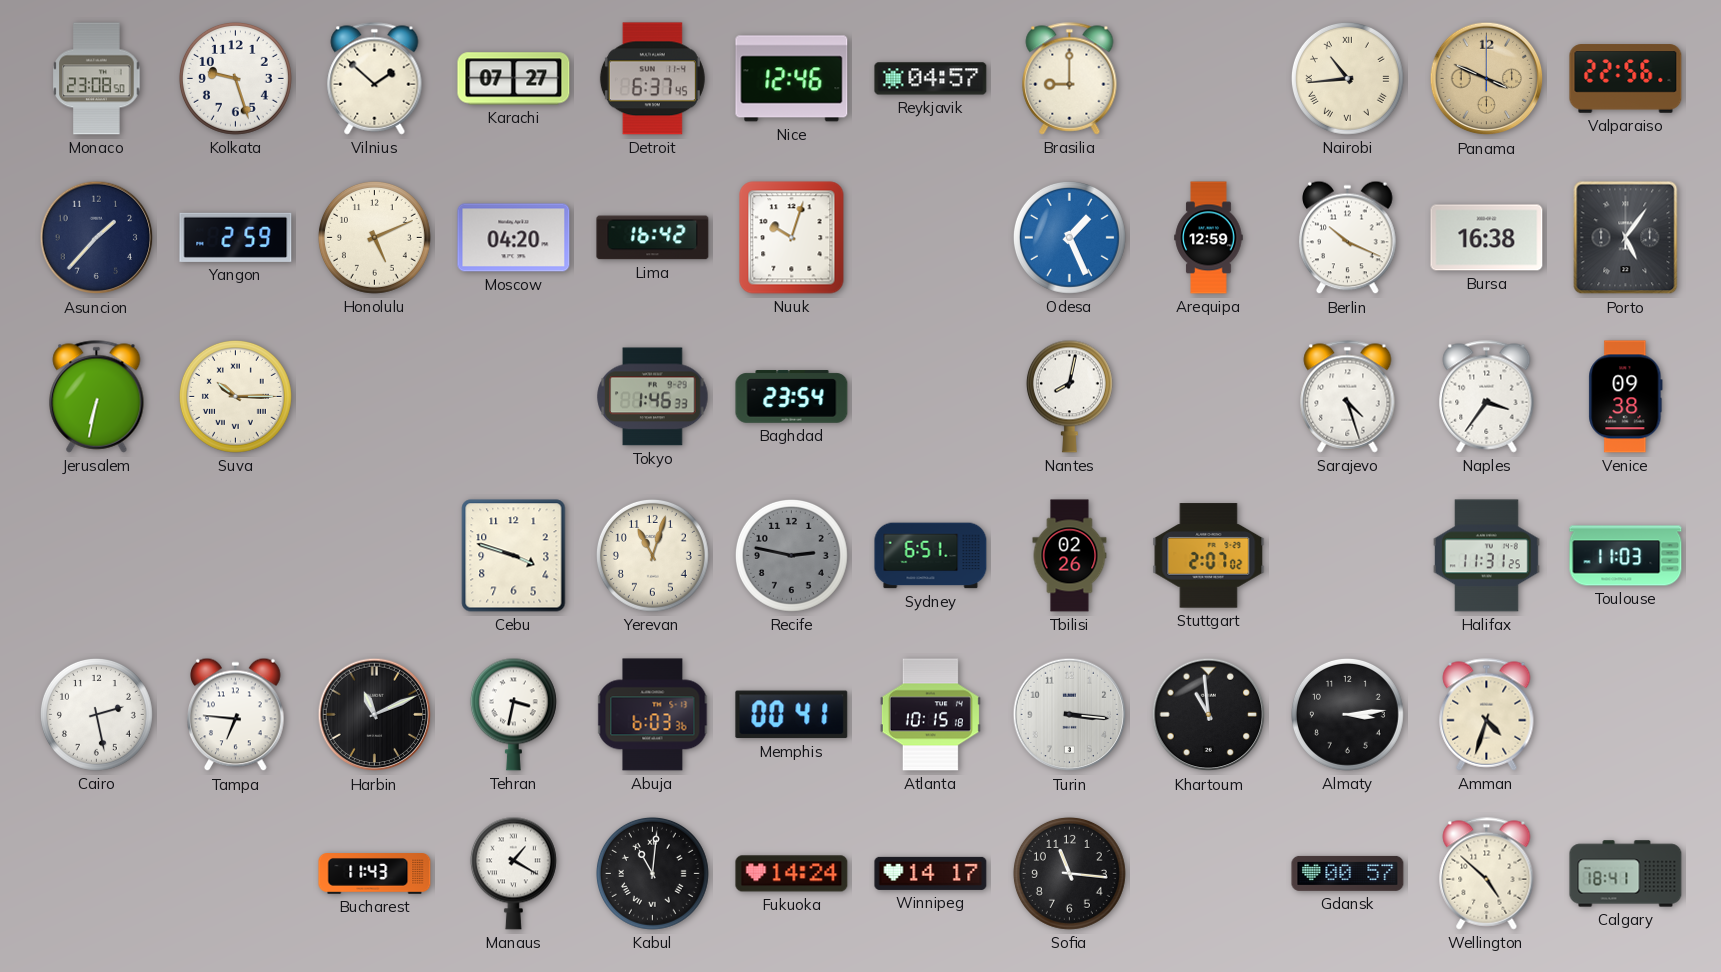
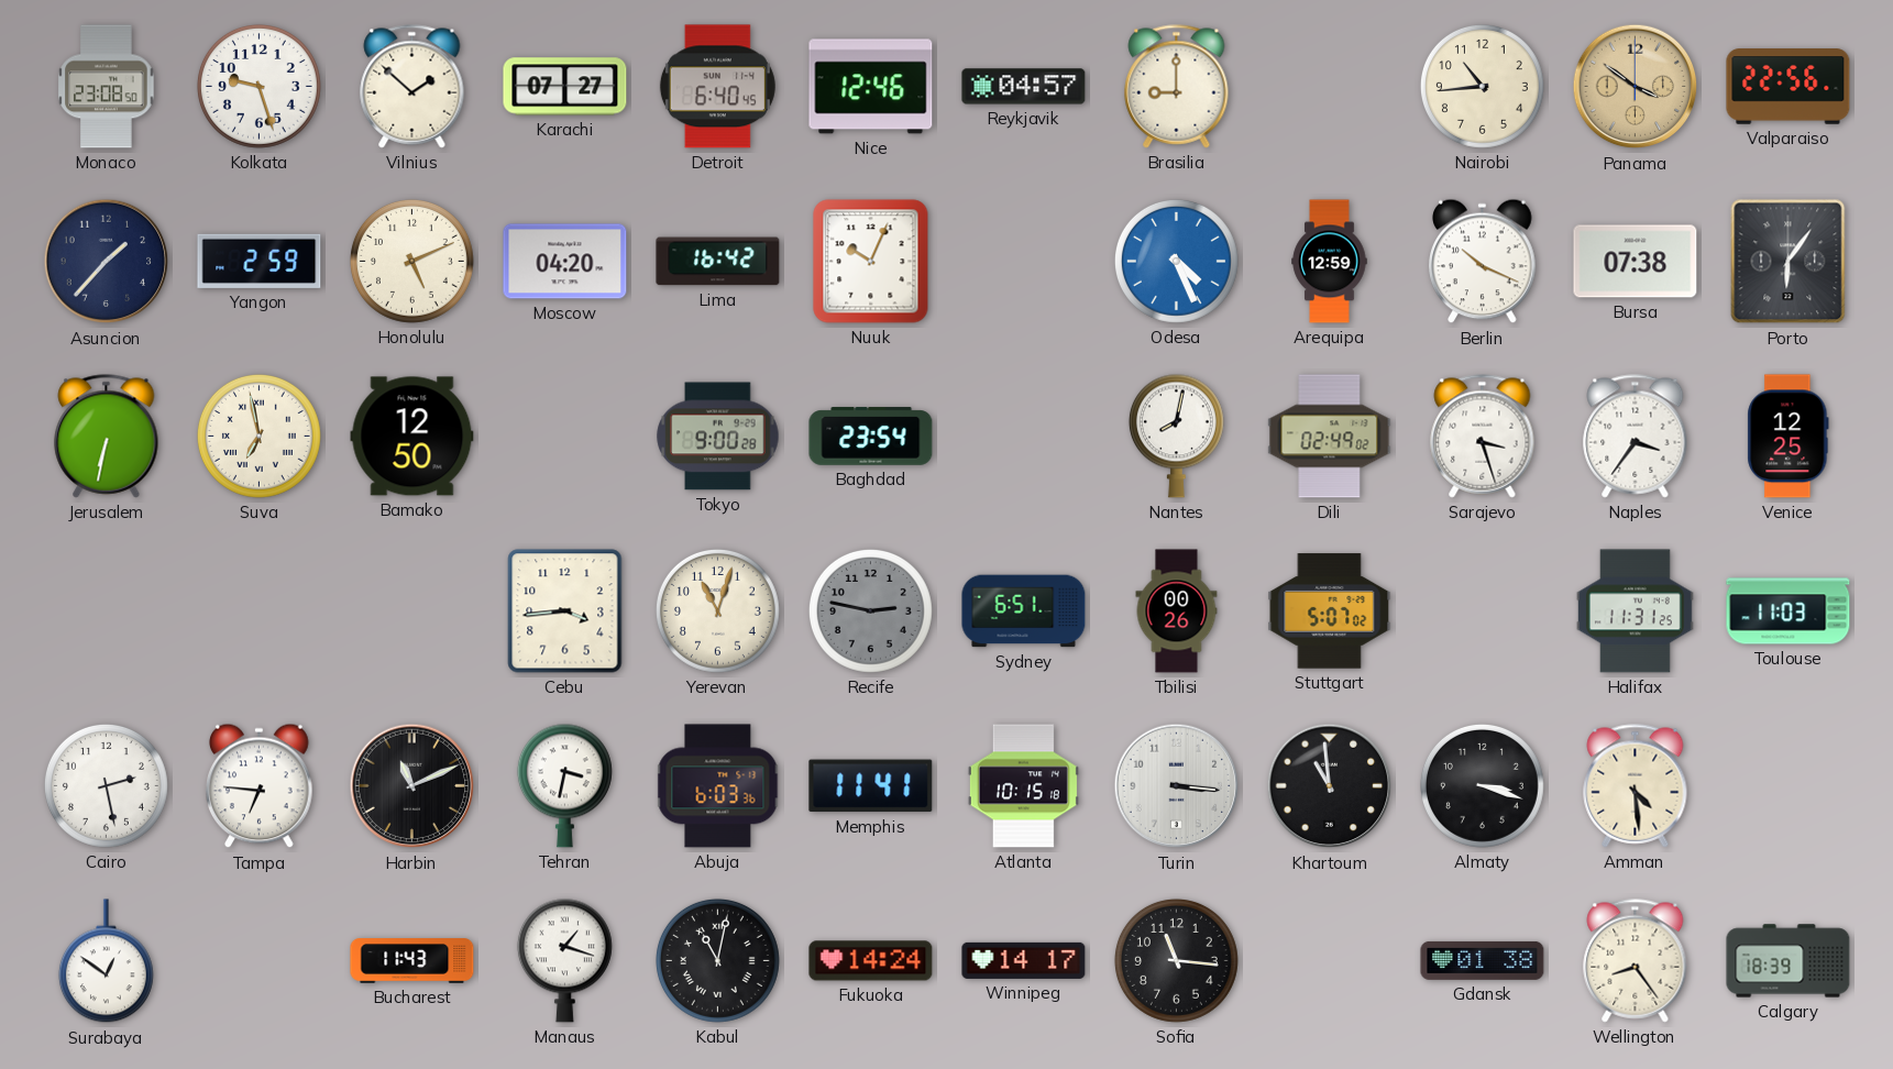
Detroit: 6:37 -> 6:40 (717, 87)
Nairobi numerals: Roman -> Arabic (1482, 86)
Panama: 3:49 -> 3:51 (1636, 87)
Nuuk: 10:03 -> 10:04 (871, 262)
Odesa: 1:26 -> 4:26 (1176, 261)
Bursa: 16:38 -> 07:38 (1636, 262)
Porto: 5:06 -> 6:06 (1789, 262)
Suva: 10:15 -> 6:58 (258, 436)
Bamako: none -> 12:50 (412, 437)
Tokyo: 1:46 -> 9:00 (718, 437)
Dili: none -> 02:49 (1330, 437)
Sarajevo: 4:27 -> 3:27 (1483, 437)
Venice: 09:38 -> 12:25 (1789, 437)
Cebu: 3:48 -> 3:44 (565, 611)
Tbilisi: 02:26 -> 00:26 (1177, 611)
Stuttgart: 2:07 -> 5:07 (1330, 611)
Memphis: 00:41 -> 11:41 (871, 786)
Almaty: 3:14 -> 3:18 (1482, 785)
Amman: 4:33 -> 4:29 (1636, 786)
Surabaya: none -> 12:51 (106, 961)
Manaus: 1:20 -> 1:18 (564, 960)
Kabul: 11:01 -> 11:02 (717, 960)
Gdansk: 00:57 -> 01:38 (1483, 960)
Wellington: 4:52 -> 8:24 (1636, 961)
Calgary: 18:41 -> 18:39 (1789, 961)
